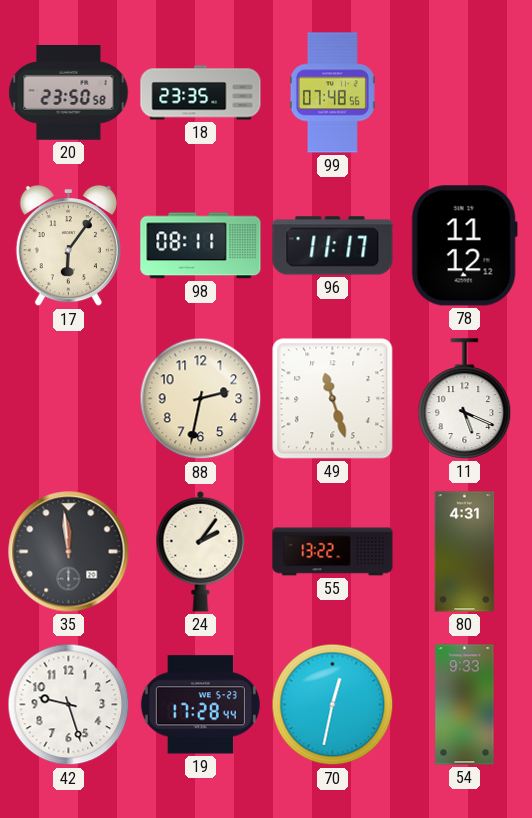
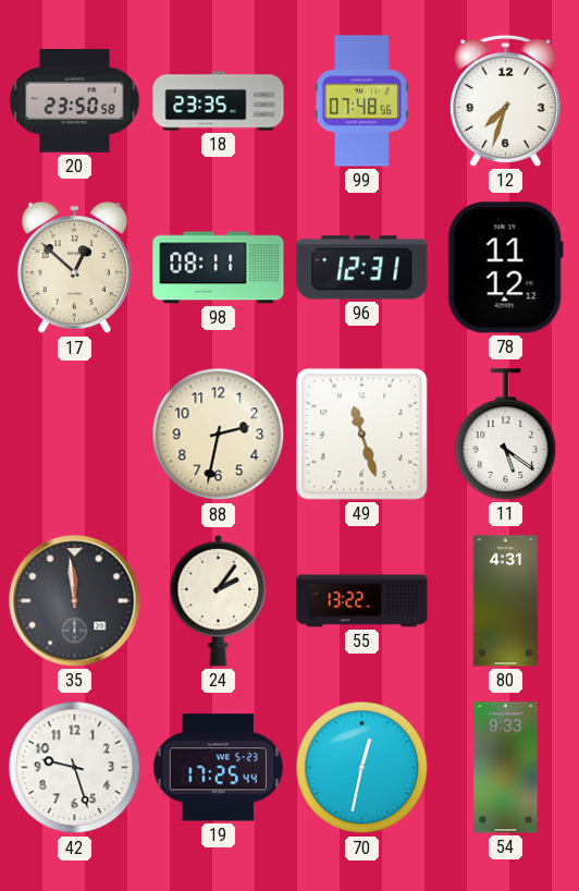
12: none -> 7:33 (505, 100)
17: 6:06 -> 12:52 (74, 268)
96: 11:17 -> 12:31 (362, 268)
11: 5:19 -> 5:21 (506, 435)
19: 17:28 -> 17:25 (218, 768)
